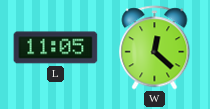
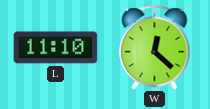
L: 11:05 -> 11:10 (56, 48)
